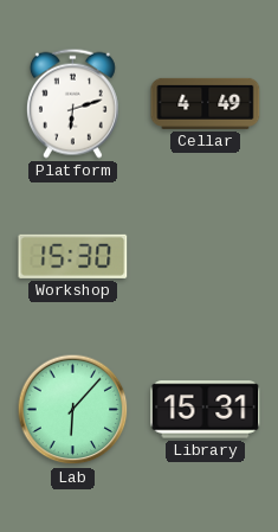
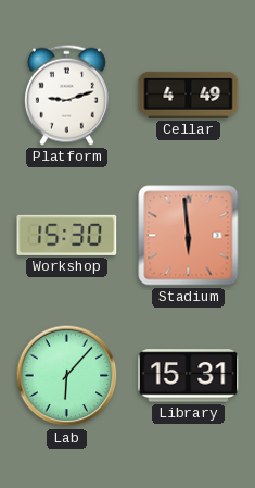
Platform: 6:12 -> 9:12 (66, 95)
Stadium: none -> 5:59 (189, 236)
